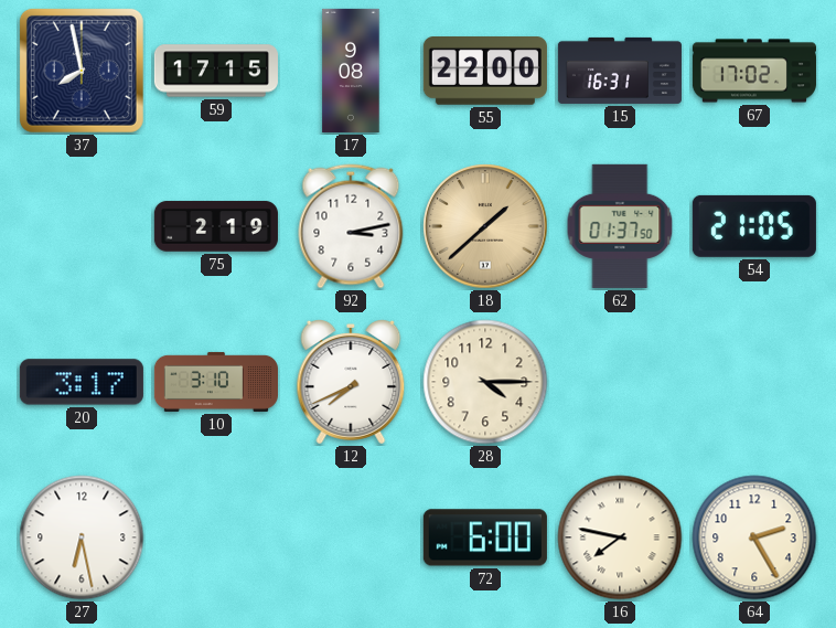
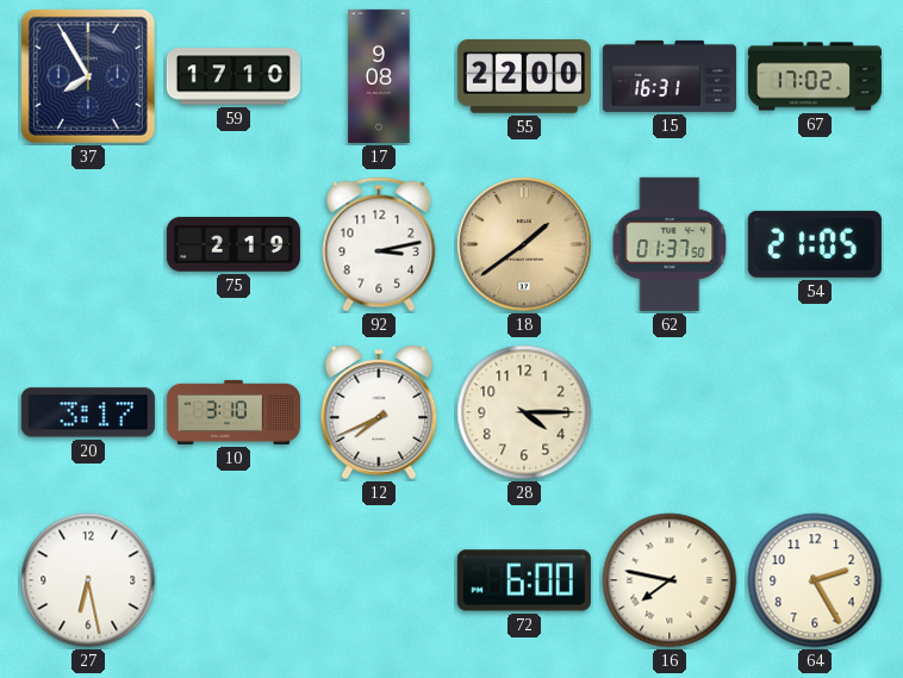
37: 7:58 -> 7:55 (88, 76)
59: 17:15 -> 17:10 (233, 76)
18: 1:38 -> 1:39 (524, 244)
